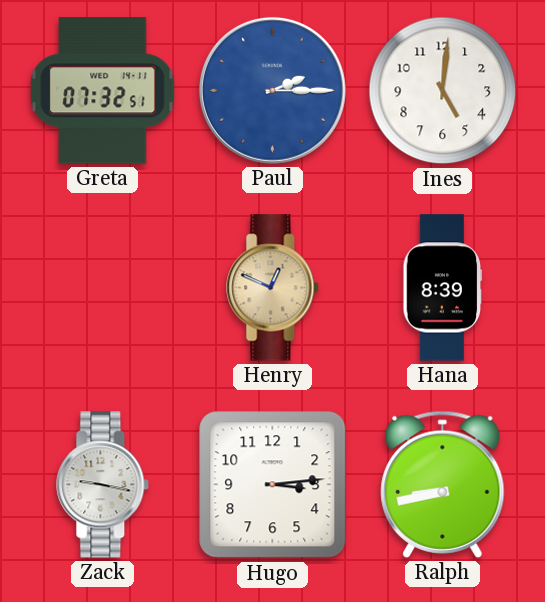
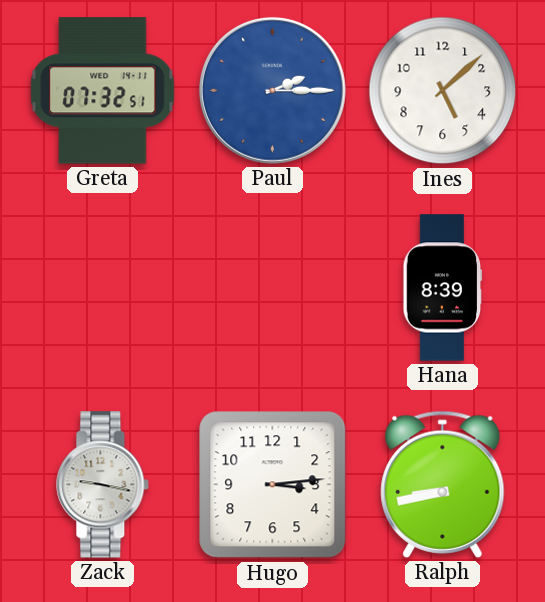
Ines: 5:01 -> 5:08 (443, 91)
Henry: 12:49 -> none (273, 288)
